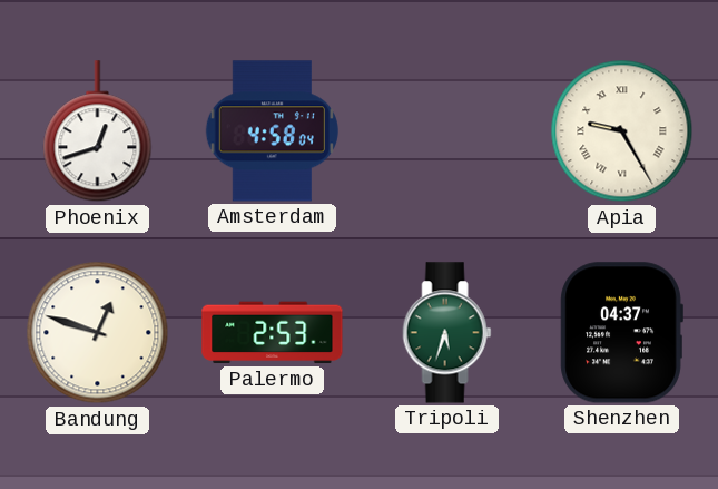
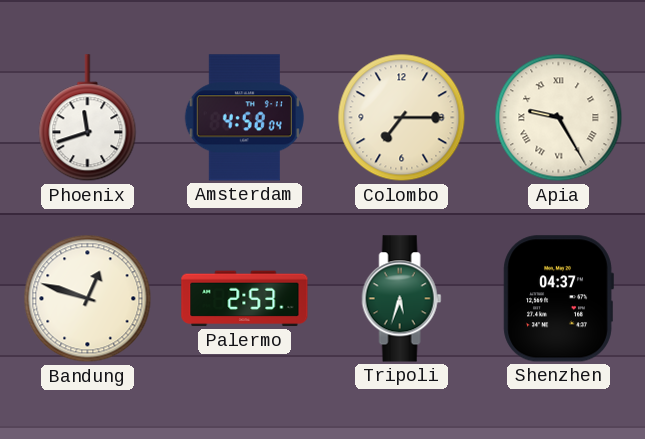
Phoenix: 12:42 -> 11:42 (88, 118)
Colombo: none -> 7:15 (402, 118)
